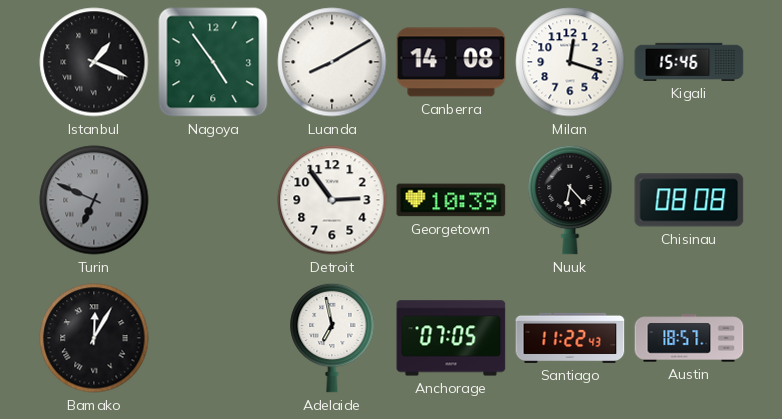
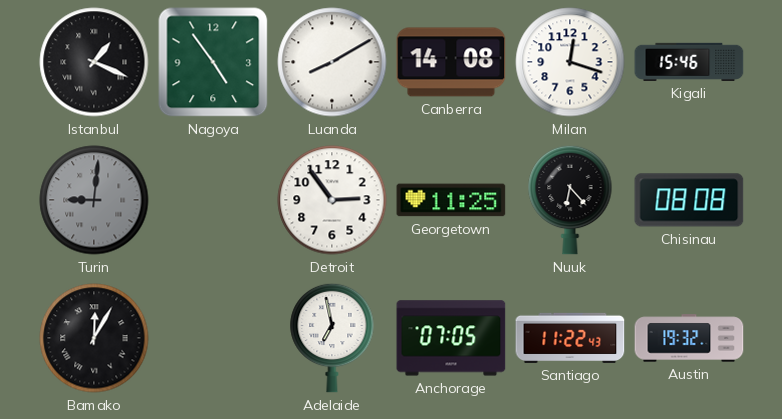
Turin: 6:49 -> 9:01 (94, 200)
Georgetown: 10:39 -> 11:25 (451, 200)
Austin: 18:57 -> 19:32 (689, 338)
